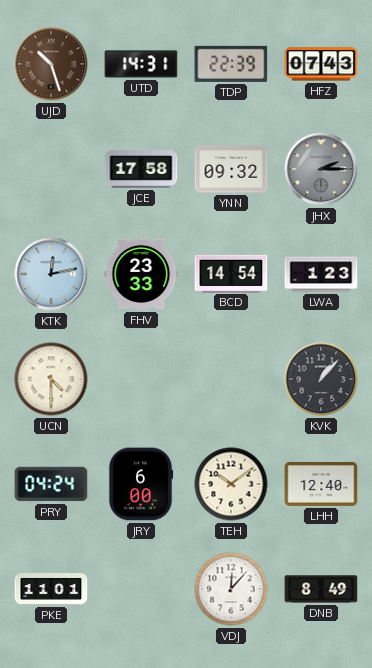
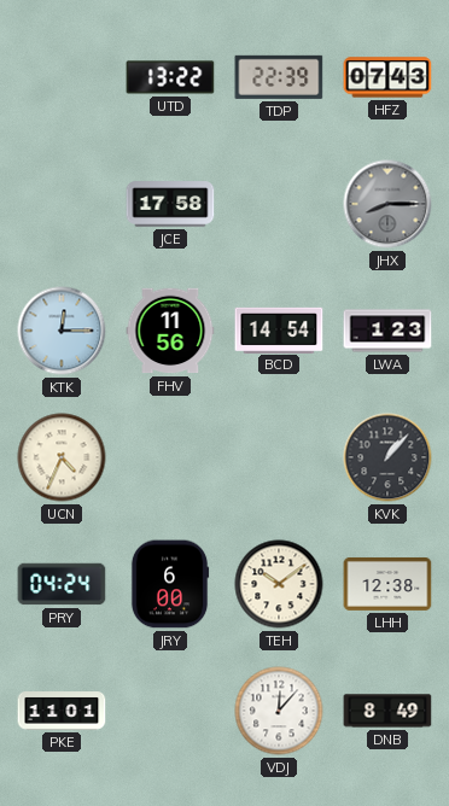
UJD: 10:27 -> none (51, 64)
UTD: 14:31 -> 13:22 (170, 77)
YNN: 09:32 -> none (231, 169)
JHX: 2:15 -> 8:15 (387, 204)
KTK: 12:13 -> 12:15 (62, 331)
FHV: 23:33 -> 11:56 (170, 331)
UCN: 4:30 -> 4:34 (62, 457)
LHH: 12:40 -> 12:38 (387, 584)
